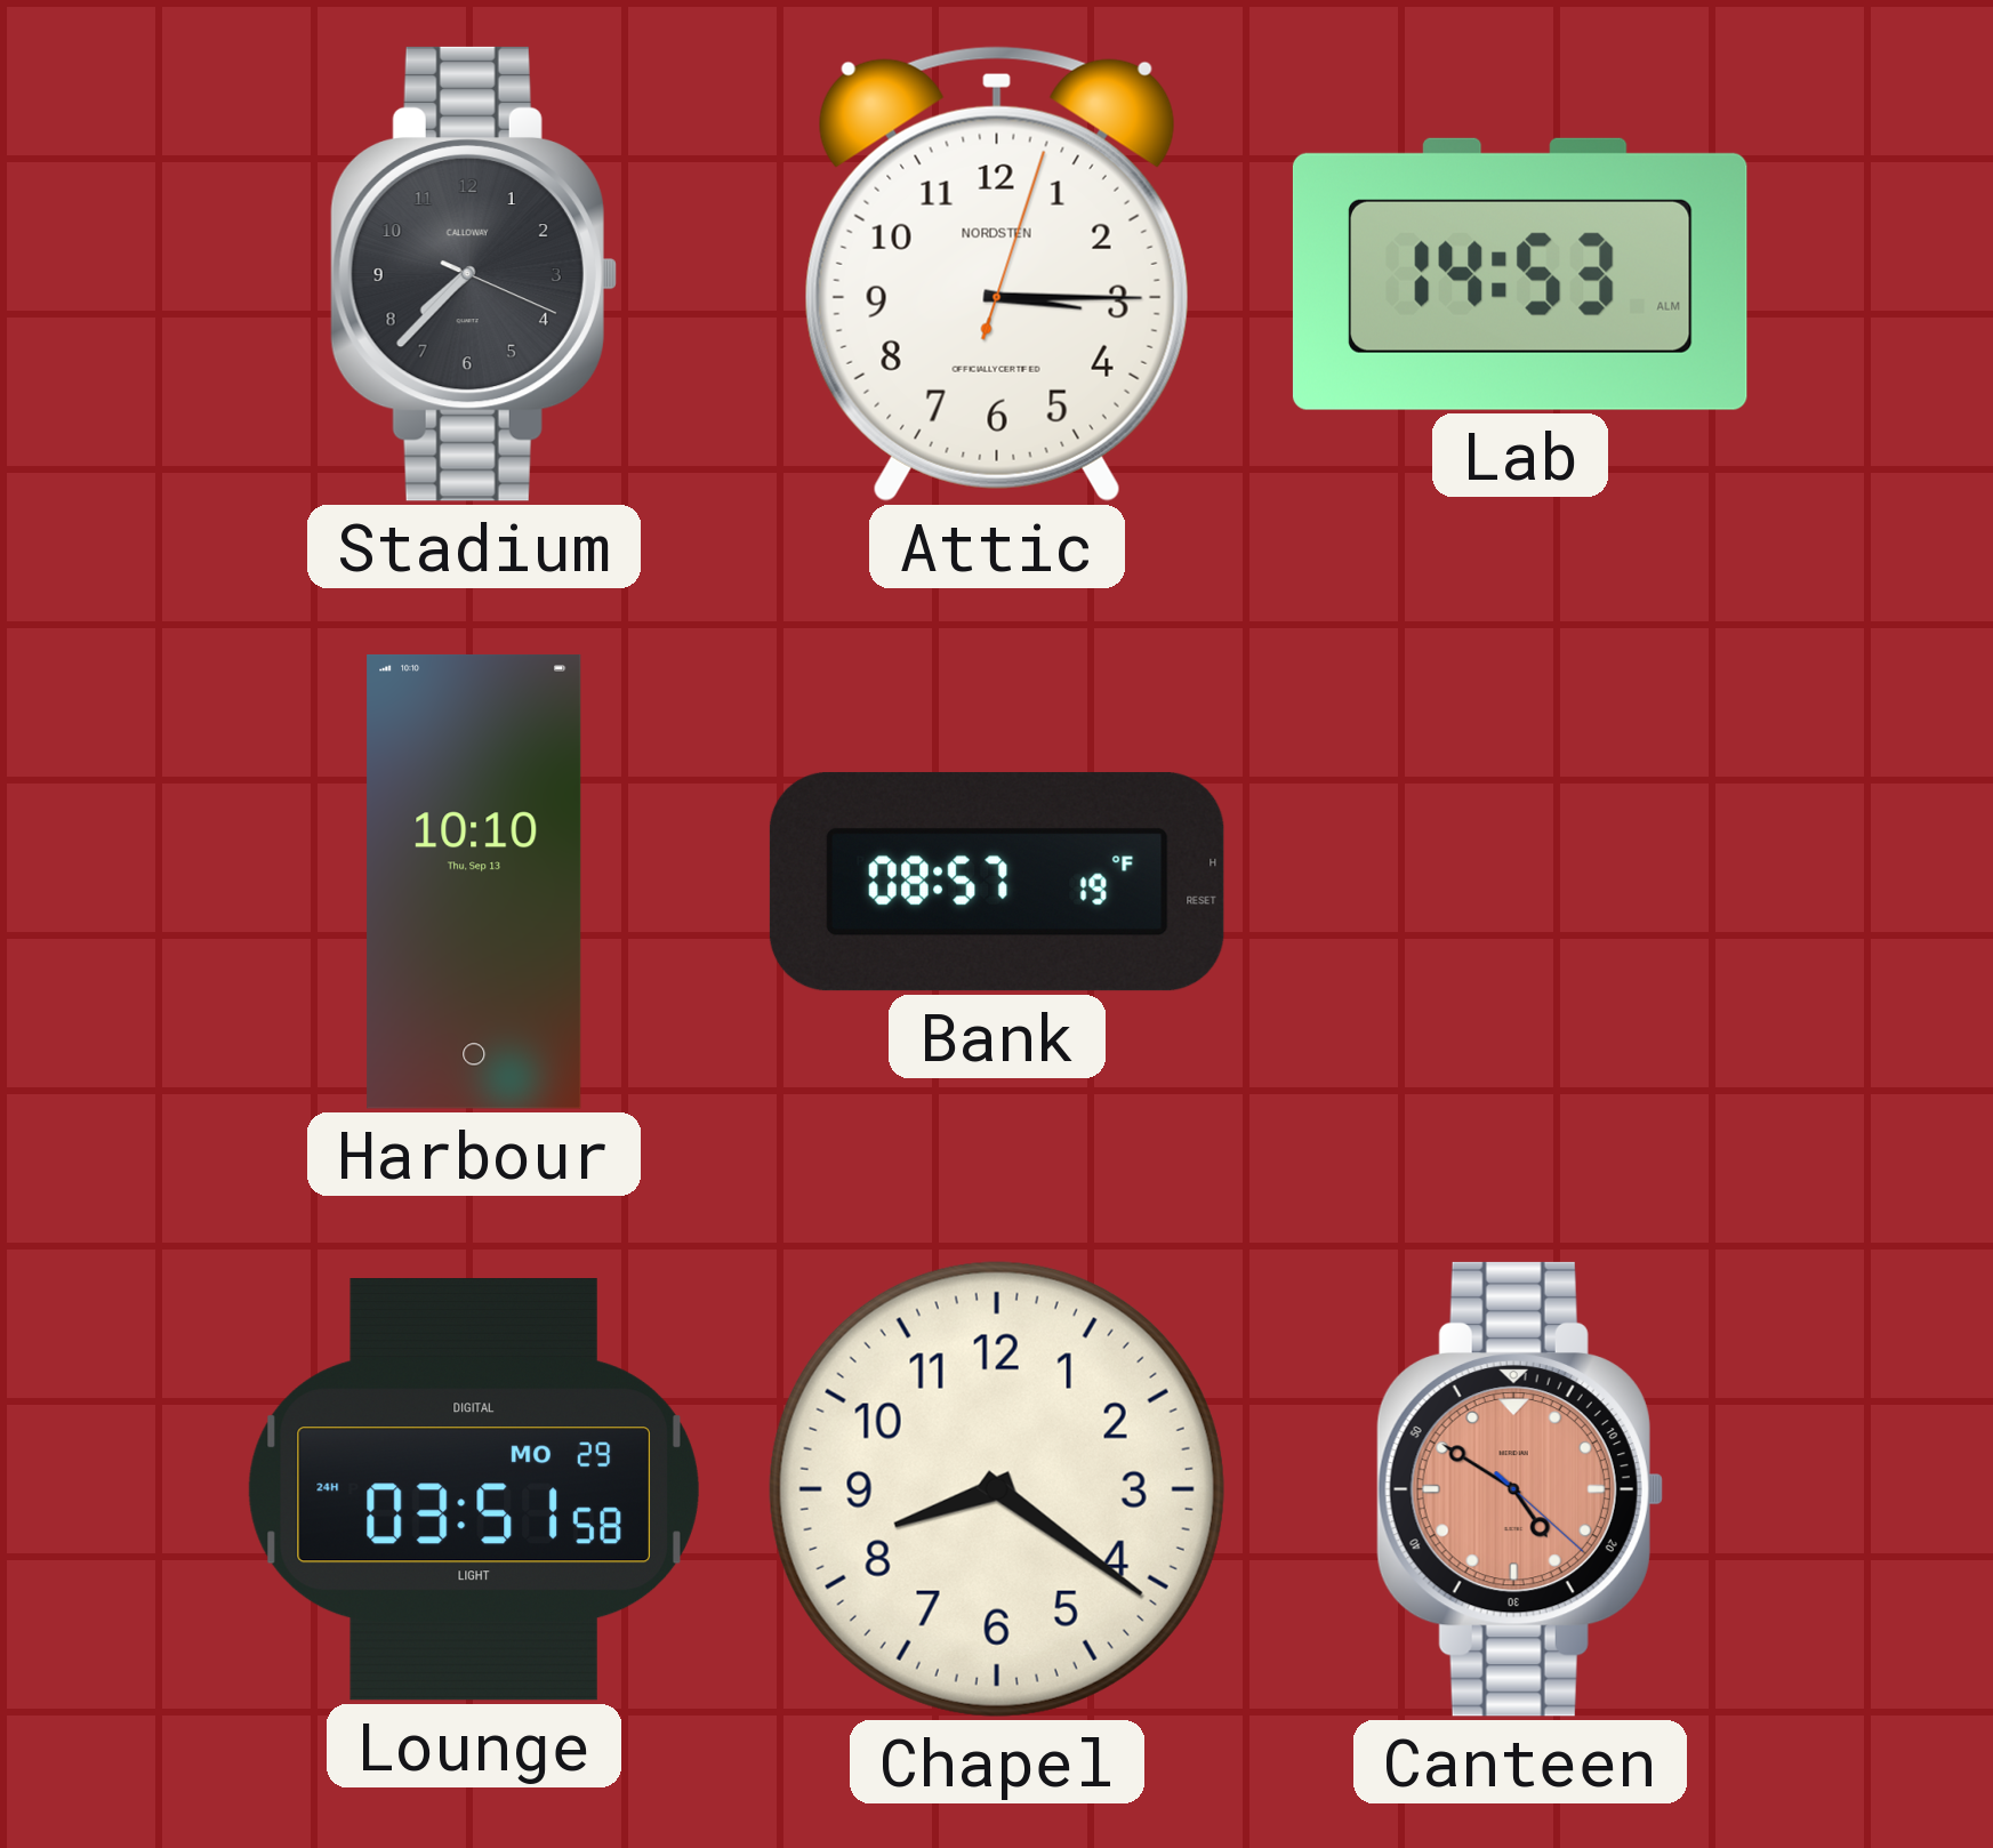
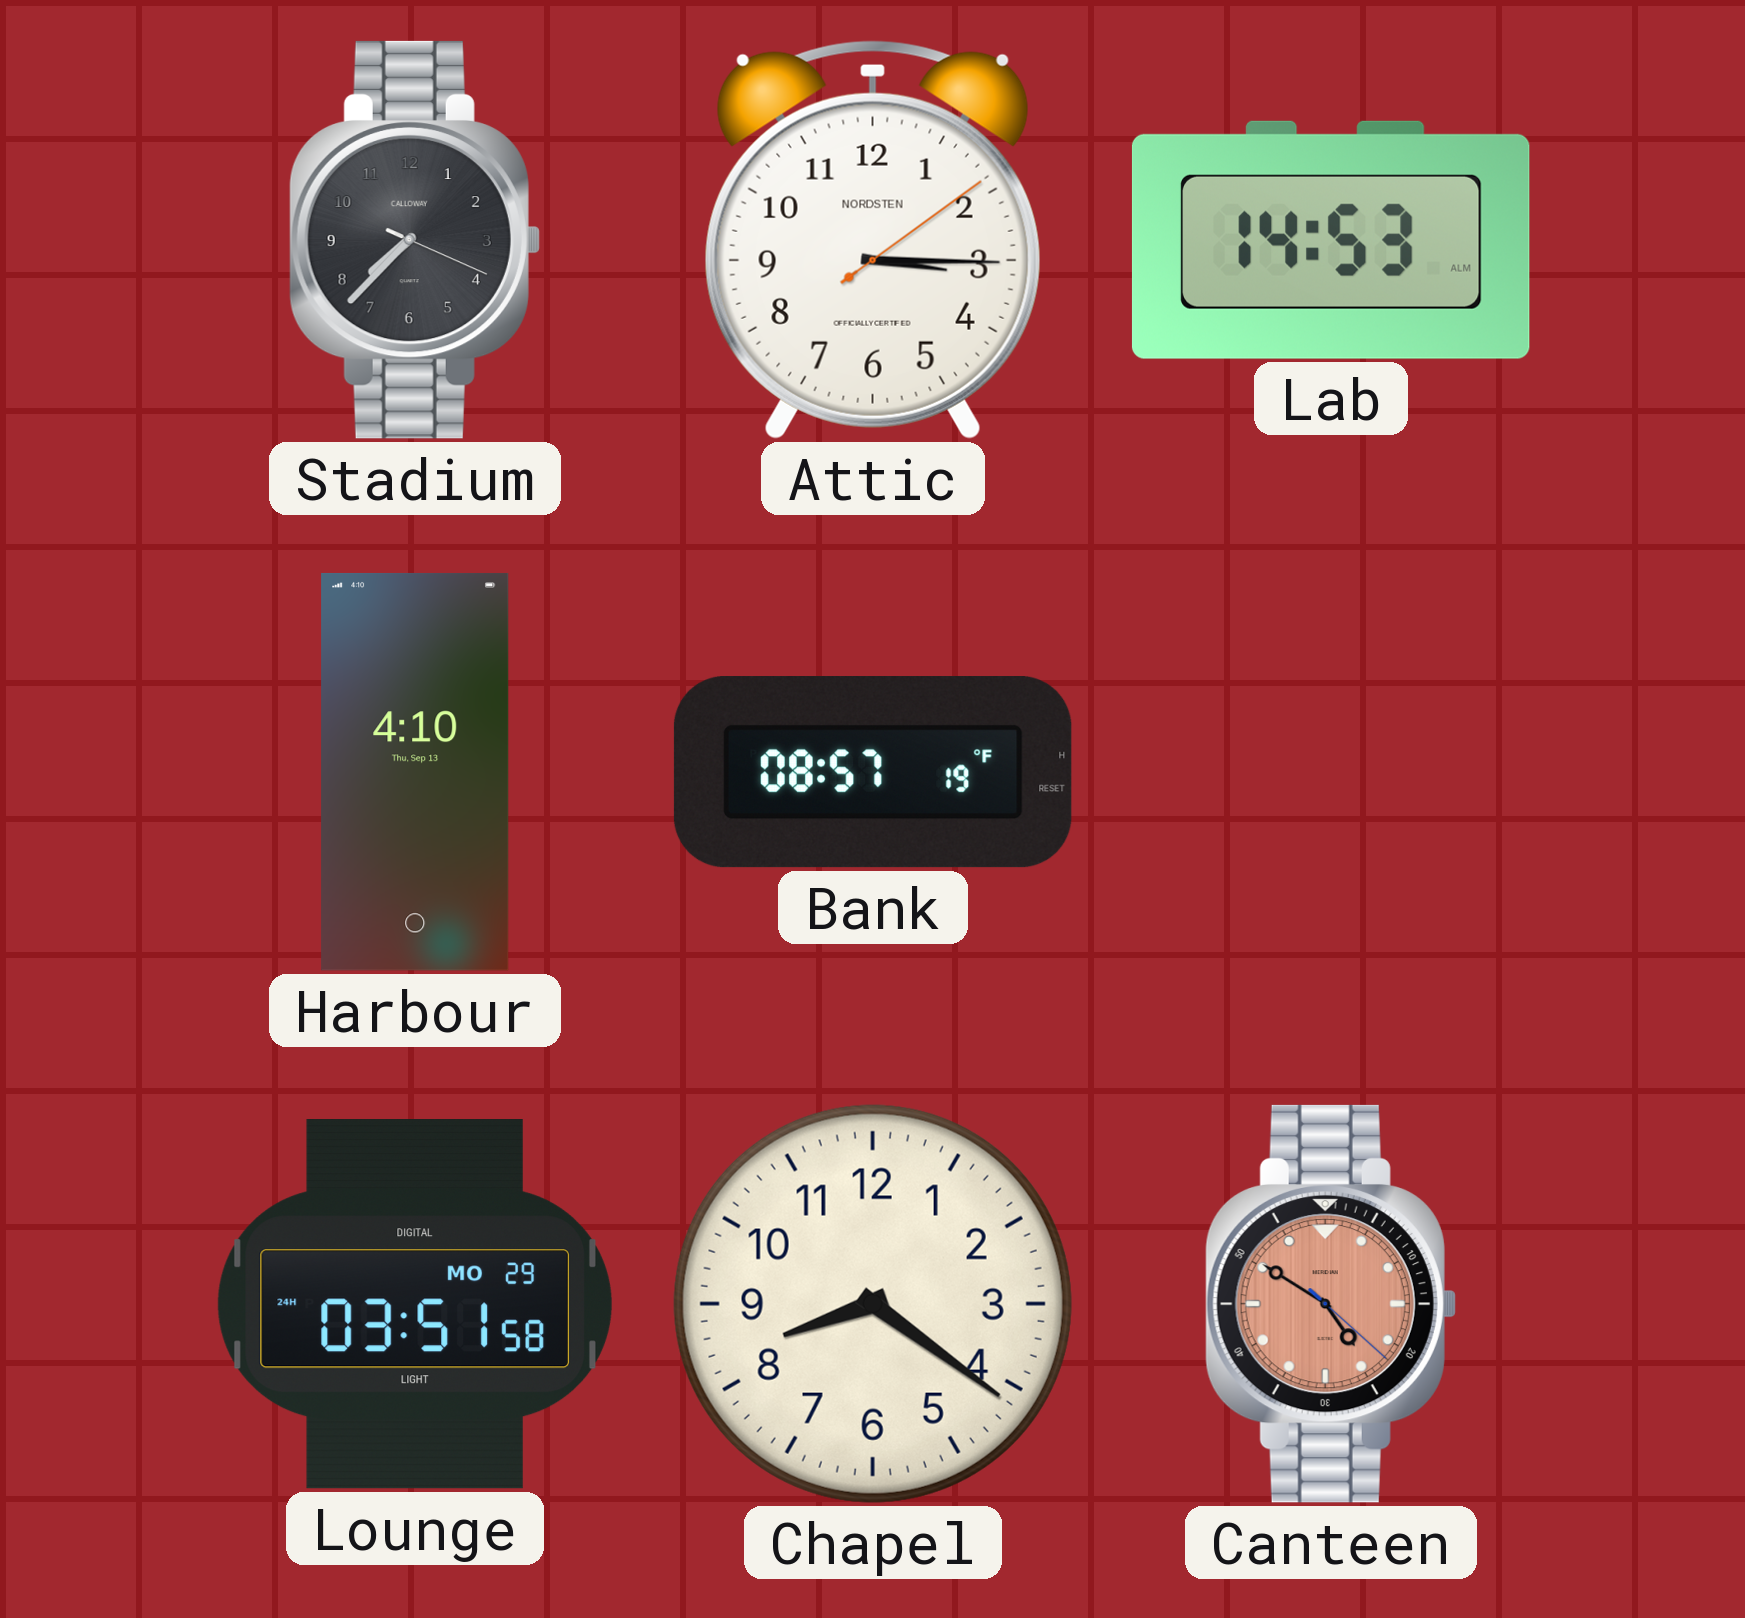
Attic: 3:15:03 -> 3:15:09 (873, 240)
Harbour: 10:10 -> 4:10 (415, 772)
